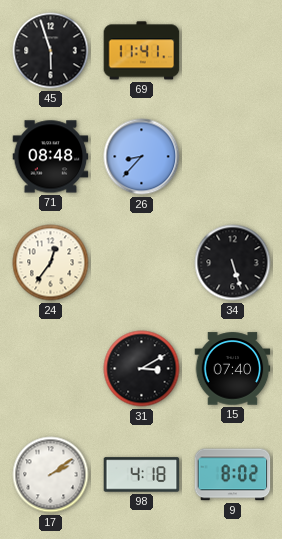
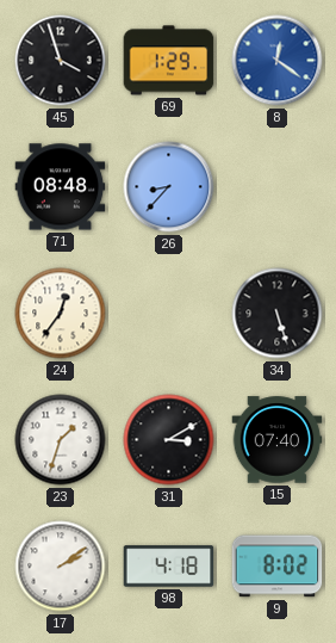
45: 5:57 -> 3:57 (61, 61)
69: 11:41 -> 1:29 (169, 61)
8: none -> 12:21 (278, 61)
23: none -> 1:33 (61, 440)
